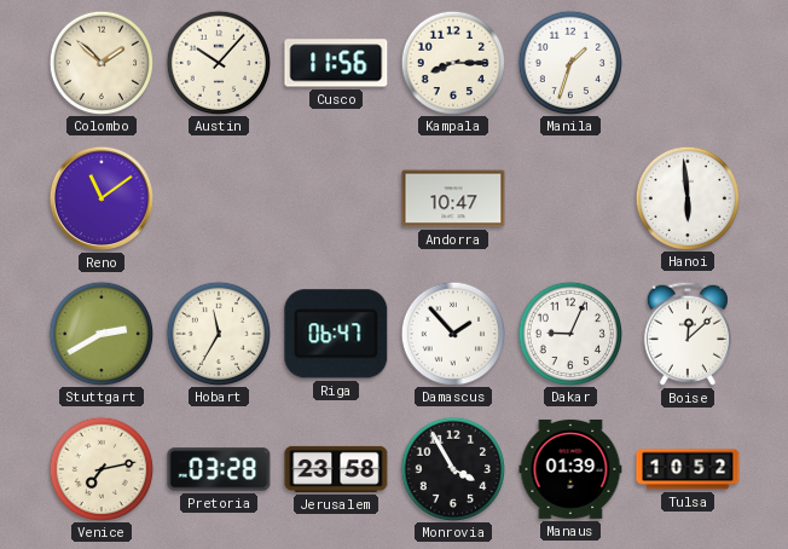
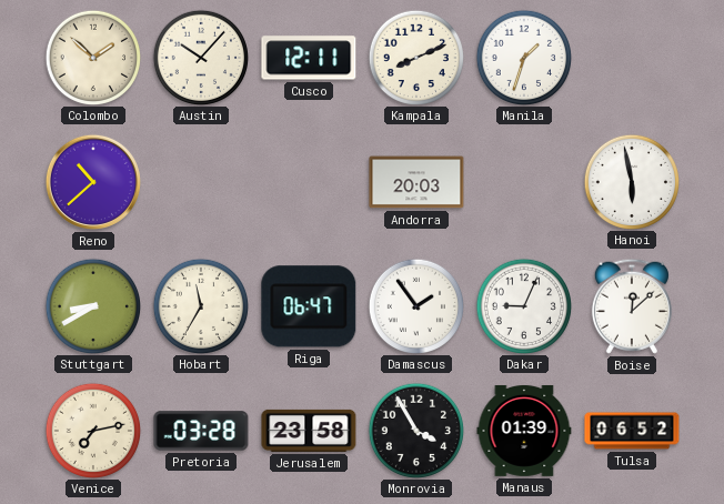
Cusco: 11:56 -> 12:11 (309, 58)
Kampala: 8:15 -> 8:11 (415, 57)
Reno: 11:09 -> 10:38 (93, 182)
Andorra: 10:47 -> 20:03 (416, 182)
Hanoi: 5:59 -> 5:58 (631, 181)
Stuttgart: 2:40 -> 8:40 (92, 305)
Damascus: 1:53 -> 1:54 (415, 305)
Tulsa: 10:52 -> 06:52 (632, 431)
